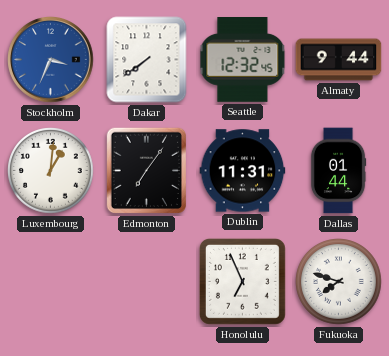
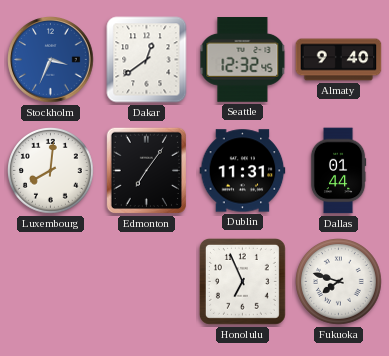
Dakar: 7:39 -> 12:39 (147, 60)
Almaty: 9:44 -> 9:40 (339, 60)
Luxembourg: 1:01 -> 8:01 (51, 171)
